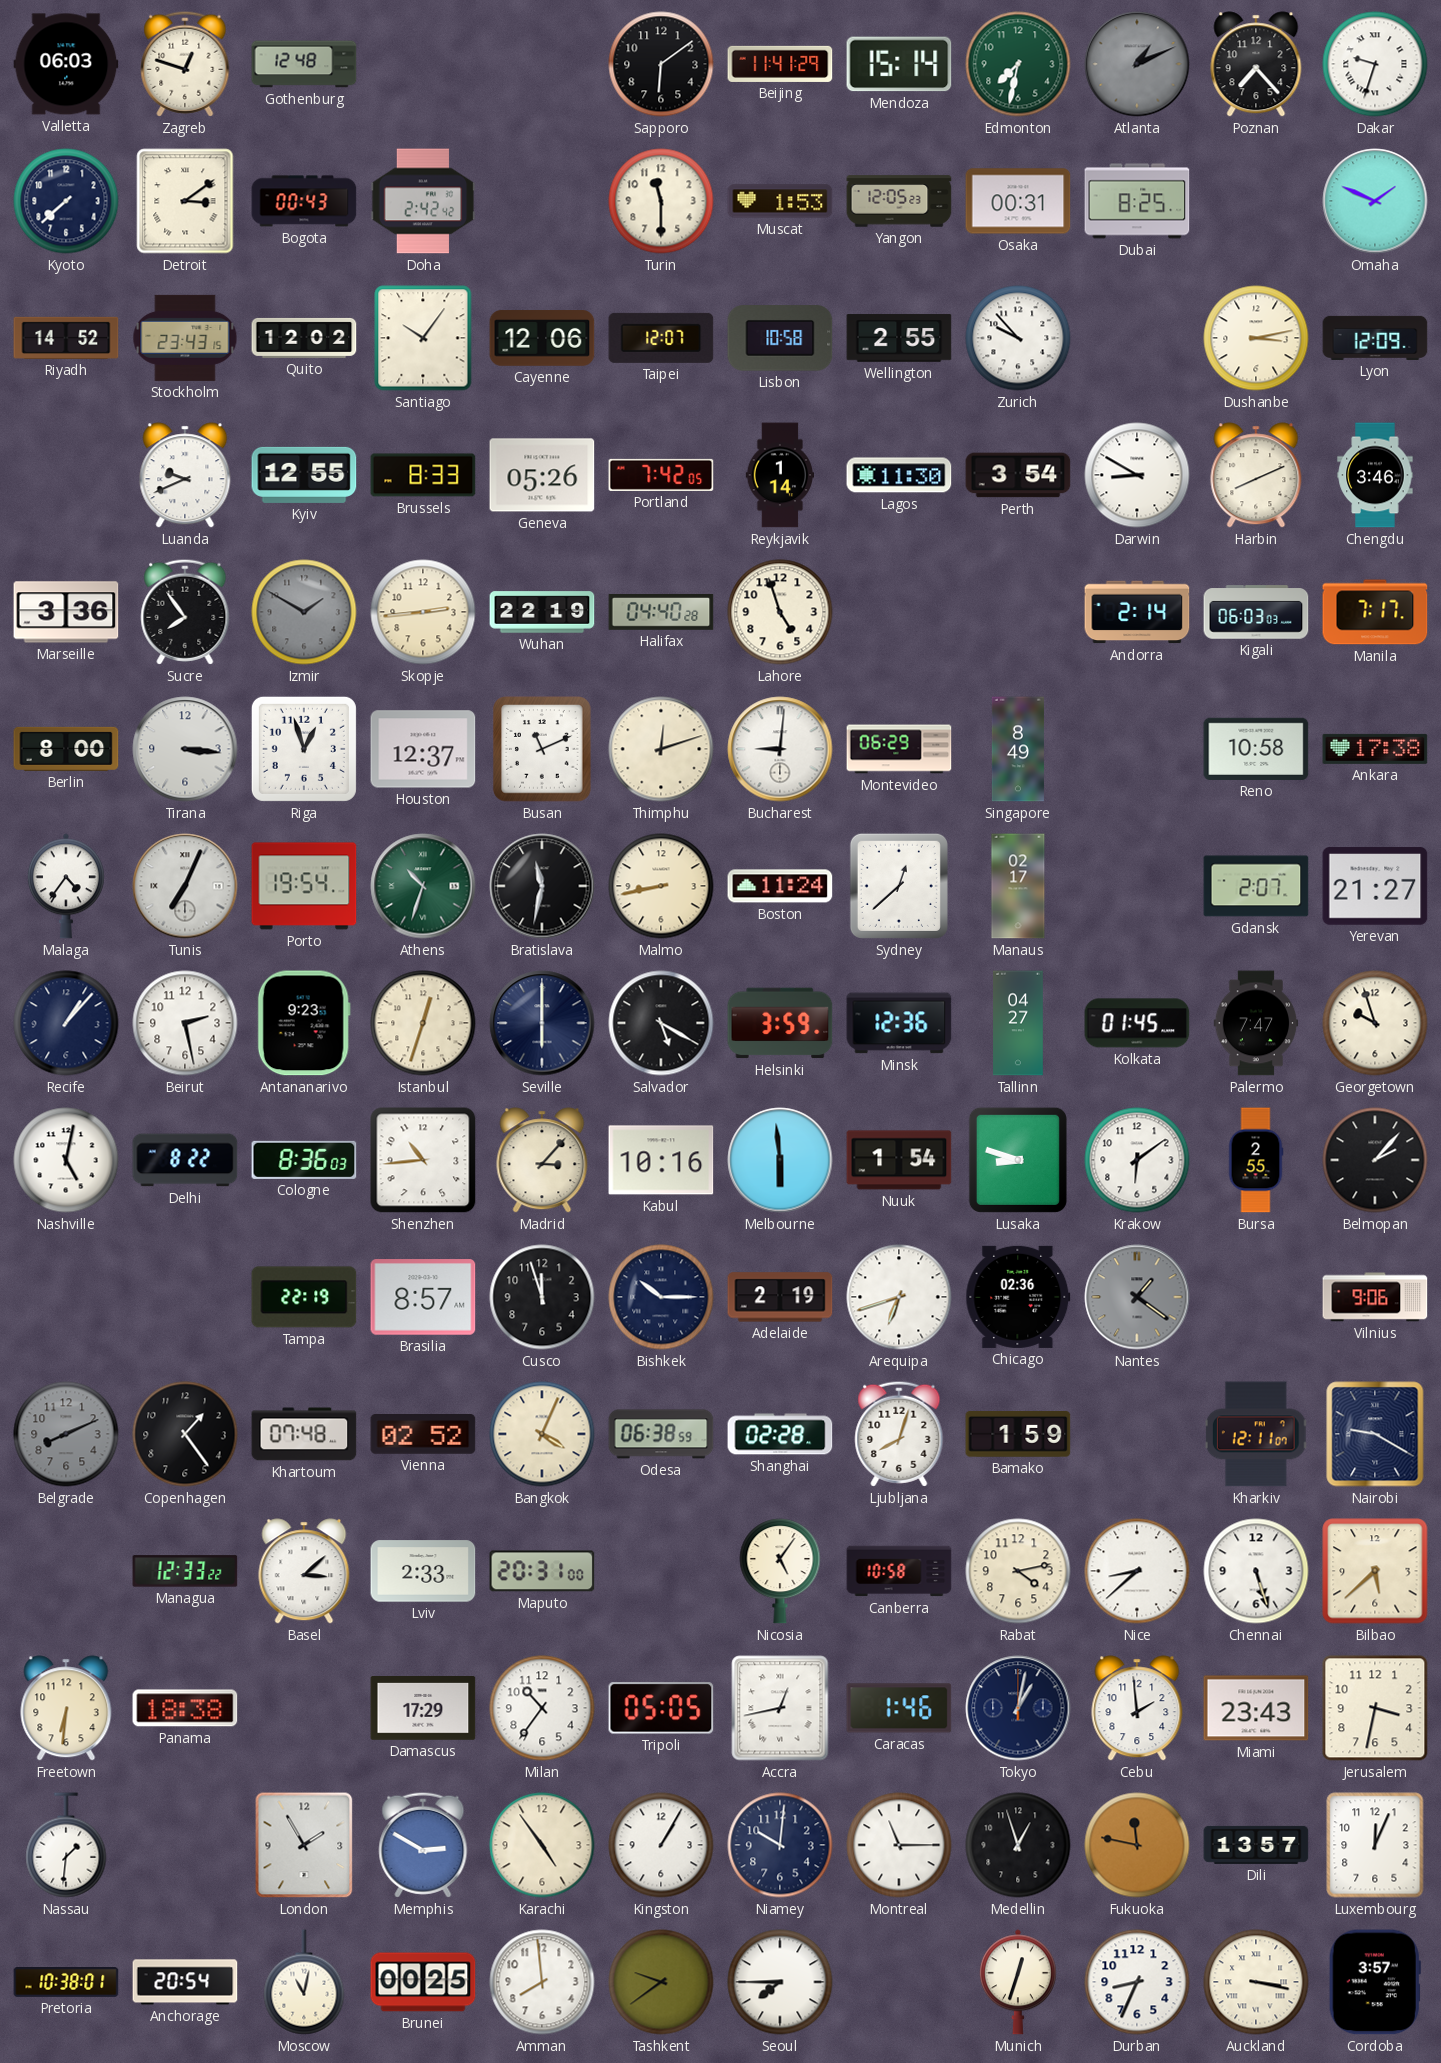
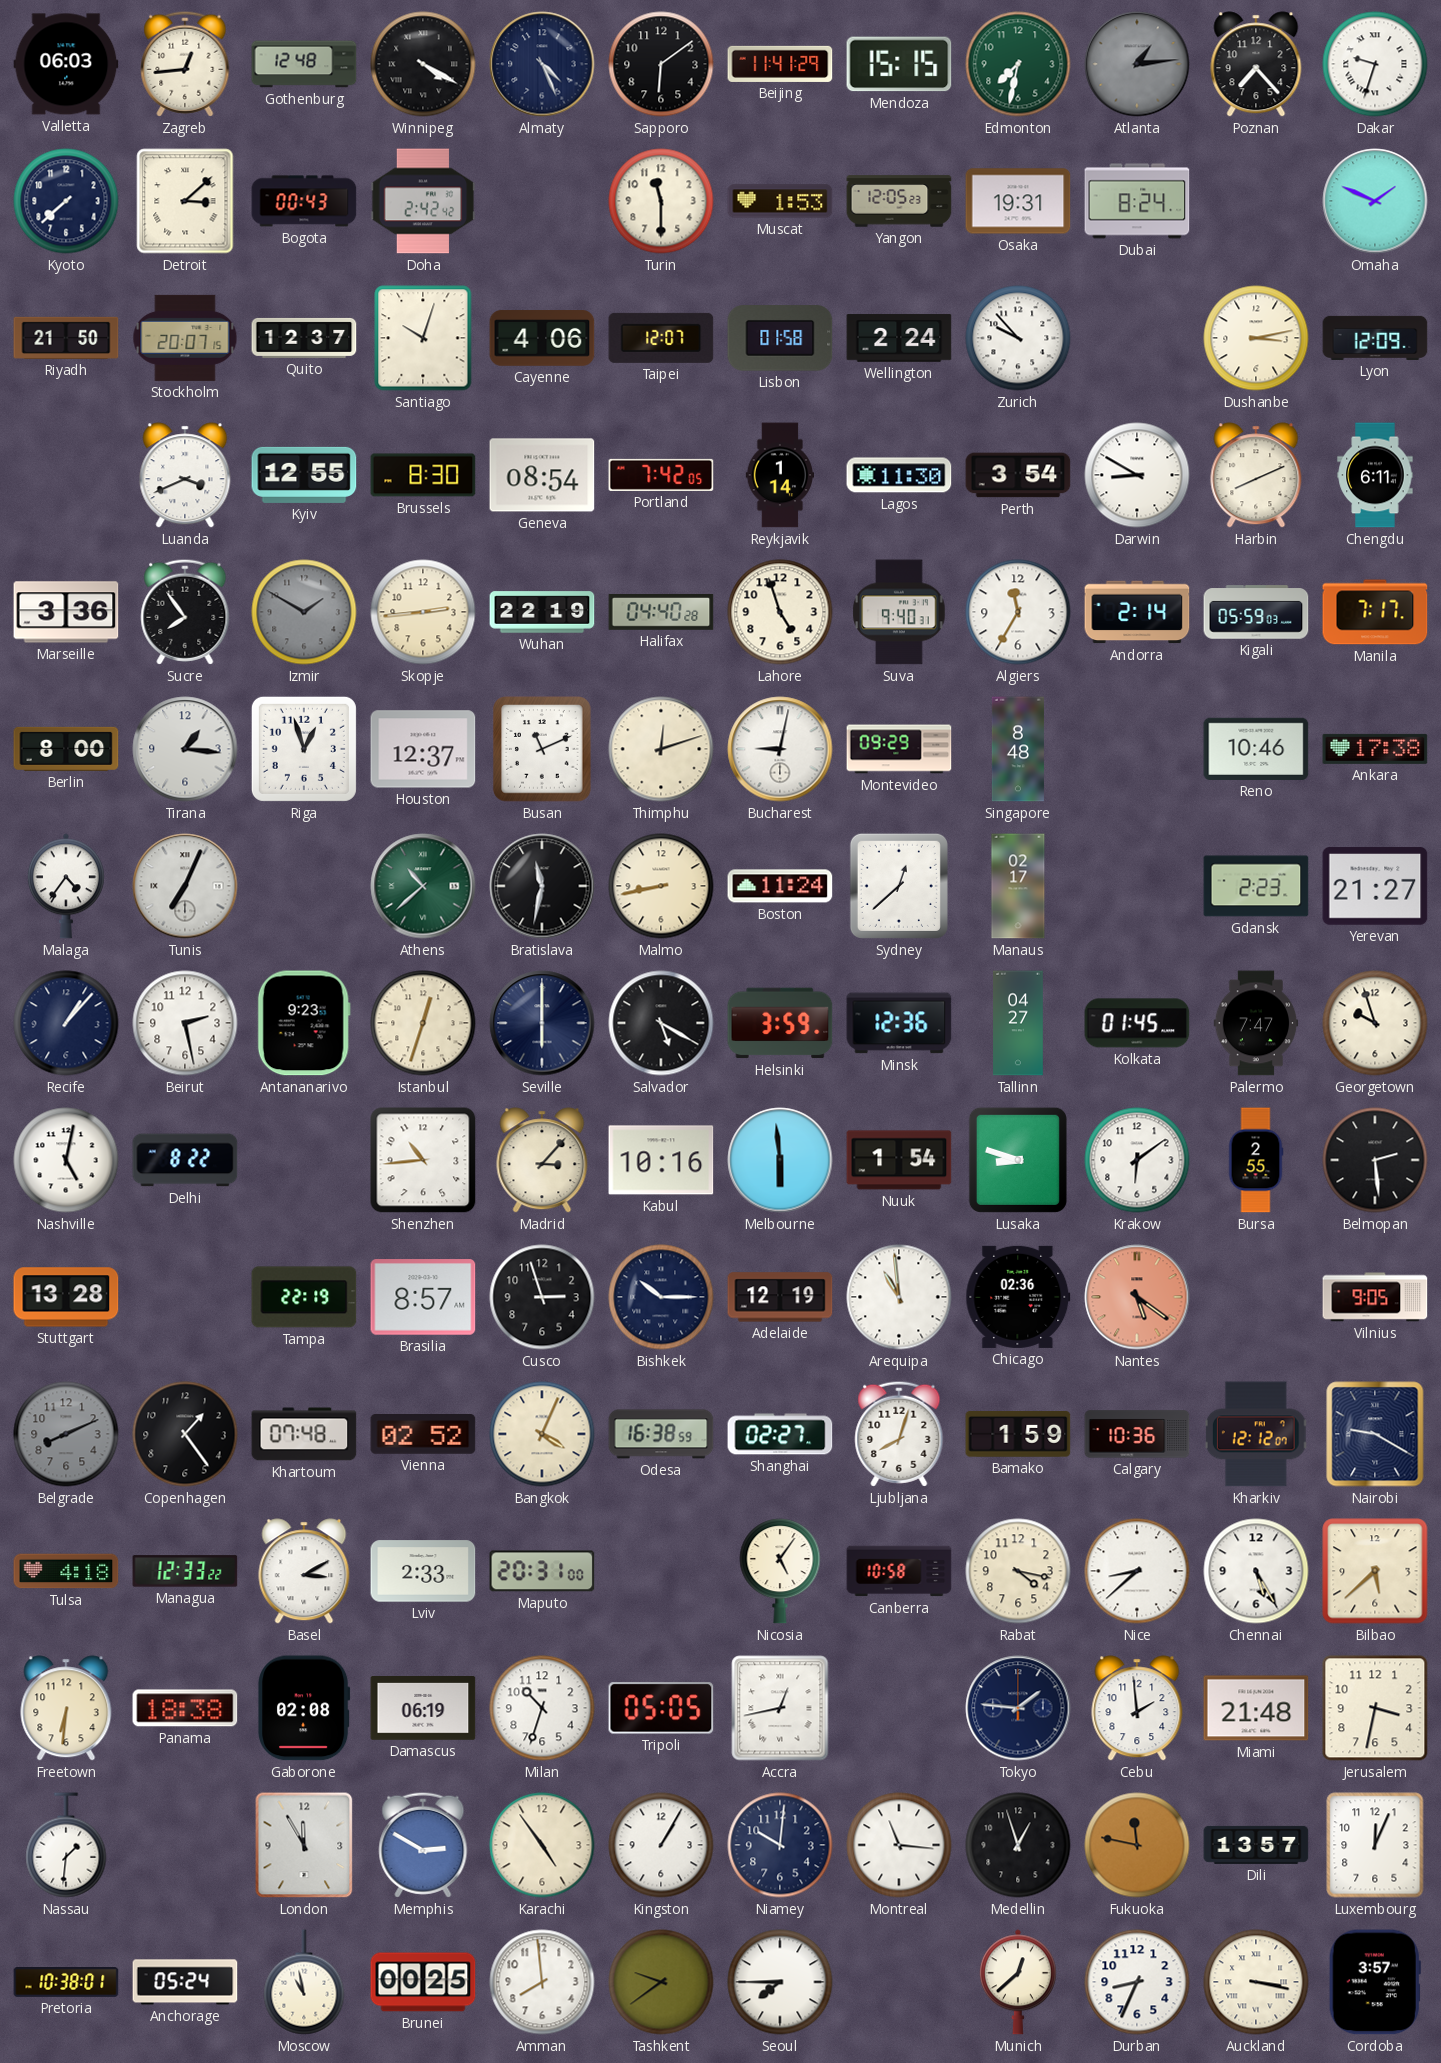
Zagreb: 12:48 -> 12:44 (185, 64)
Winnipeg: none -> 4:20 (423, 64)
Almaty: none -> 4:26 (542, 64)
Mendoza: 15:14 -> 15:15 (899, 64)
Atlanta: 1:11 -> 1:14 (1137, 64)
Detroit: 3:09 -> 3:08 (185, 201)
Osaka: 00:31 -> 19:31 (1018, 201)
Dubai: 8:25 -> 8:24 (1137, 201)
Riyadh: 14:52 -> 21:50 (66, 338)
Stockholm: 23:43 -> 20:07 (185, 338)
Quito: 12:02 -> 12:37 (304, 338)
Santiago: 10:06 -> 10:03 (423, 338)
Cayenne: 12:06 -> 4:06 (542, 338)
Lisbon: 10:58 -> 01:58 (780, 338)
Wellington: 2:55 -> 2:24 (899, 338)
Luanda: 9:41 -> 3:41 (185, 475)
Brussels: 8:33 -> 8:30 (423, 475)
Geneva: 05:26 -> 08:54 (542, 475)
Chengdu: 3:46 -> 6:11 (1375, 475)
Suva: none -> 9:40 (899, 612)
Algiers: none -> 11:35 (1018, 612)
Kigali: 06:03 -> 05:59 (1256, 612)
Tirana: 3:16 -> 1:16 (185, 749)
Bucharest: 9:01 -> 9:02 (780, 749)
Montevideo: 06:29 -> 09:29 (899, 749)
Singapore: 8:49 -> 8:48 (1018, 749)
Reno: 10:58 -> 10:46 (1256, 749)
Porto: 19:54 -> none (304, 886)
Athens: 10:33 -> 10:38 (423, 886)
Gdansk: 2:07 -> 2:23 (1256, 886)
Cologne: 8:36 -> none (304, 1160)
Belmopan: 2:07 -> 2:29 (1375, 1160)
Stuttgart: none -> 13:28 (66, 1297)
Cusco: 11:57 -> 2:57 (542, 1297)
Adelaide: 2:19 -> 12:19 (780, 1297)
Arequipa: 6:42 -> 10:59 (899, 1297)
Nantes: 1:21 -> 5:21 (1137, 1297)
Nantes dial: grey -> salmon (1137, 1297)
Vilnius: 9:06 -> 9:05 (1375, 1297)
Odesa: 06:38 -> 16:38 (661, 1434)
Shanghai: 02:28 -> 02:27 (780, 1434)
Calgary: none -> 10:36 (1137, 1434)
Kharkiv: 12:11 -> 12:12 (1256, 1434)
Tulsa: none -> 4:18 (66, 1571)
Basel: 3:08 -> 3:10 (304, 1571)
Rabat: 4:13 -> 4:17 (1018, 1571)
Chennai: 5:27 -> 5:25 (1256, 1571)
Gaborone: none -> 02:08 (305, 1708)
Damascus: 17:29 -> 06:19 (423, 1709)
Milan: 10:36 -> 10:33 (542, 1708)
Caracas: 1:46 -> none (899, 1708)
Tokyo: 1:02 -> 1:46 (1018, 1708)
Miami: 23:43 -> 21:48 (1256, 1708)
London: 1:55 -> 11:55 (304, 1845)
Montreal: 11:15 -> 11:16 (899, 1845)
Anchorage: 20:54 -> 05:24 (185, 1982)
Moscow: 11:02 -> 10:58 (304, 1982)
Munich: 12:33 -> 12:38 (1018, 1982)
